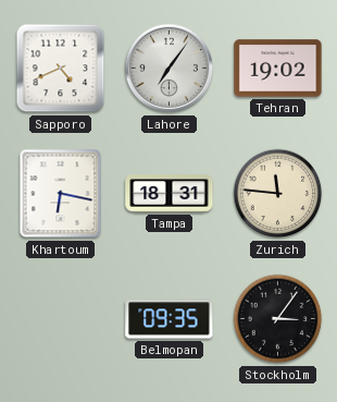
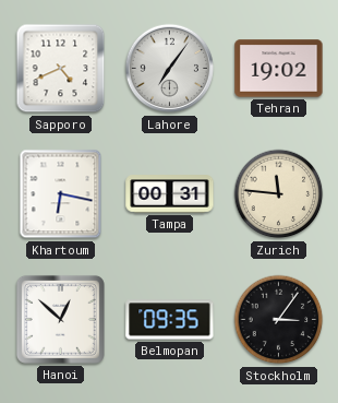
Tampa: 18:31 -> 00:31 (170, 194)
Hanoi: none -> 12:52 (60, 319)
